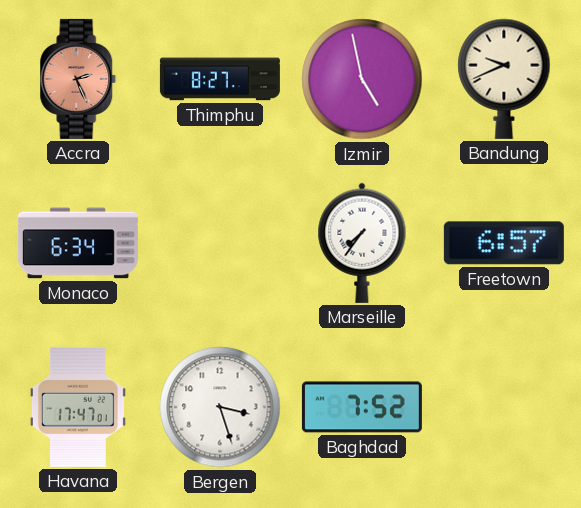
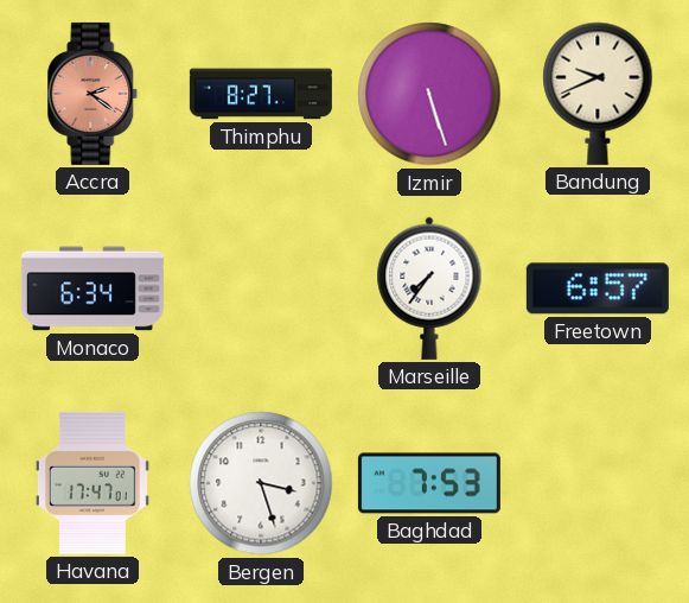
Accra: 2:26 -> 2:21 (92, 94)
Izmir: 4:58 -> 5:27 (429, 94)
Baghdad: 7:52 -> 7:53 (429, 483)
